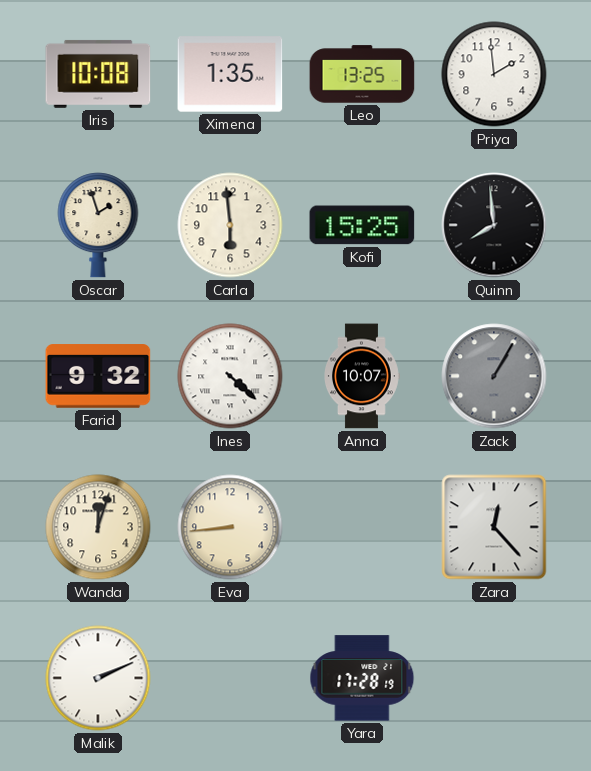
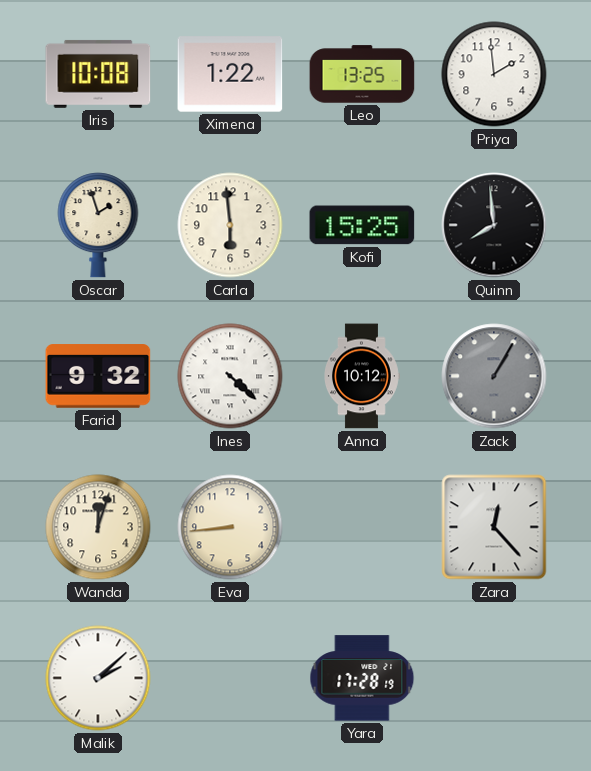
Ximena: 1:35 -> 1:22 (230, 74)
Anna: 10:07 -> 10:12 (362, 376)
Malik: 2:11 -> 2:08 (98, 678)
